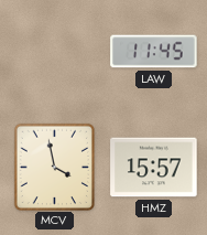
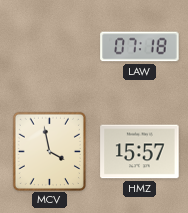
LAW: 11:45 -> 07:18 (140, 47)
